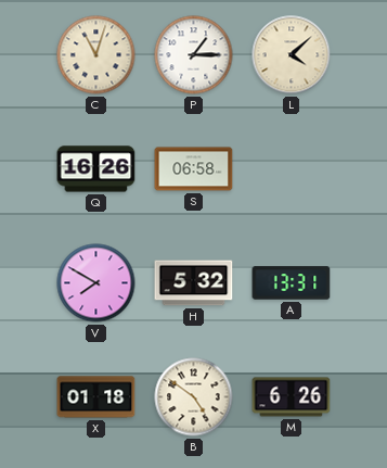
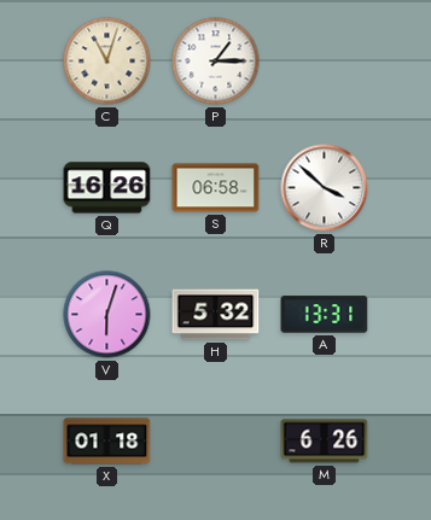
L: 4:08 -> none (292, 55)
R: none -> 3:52 (325, 188)
V: 7:50 -> 6:03 (107, 315)
B: 4:51 -> none (194, 397)
